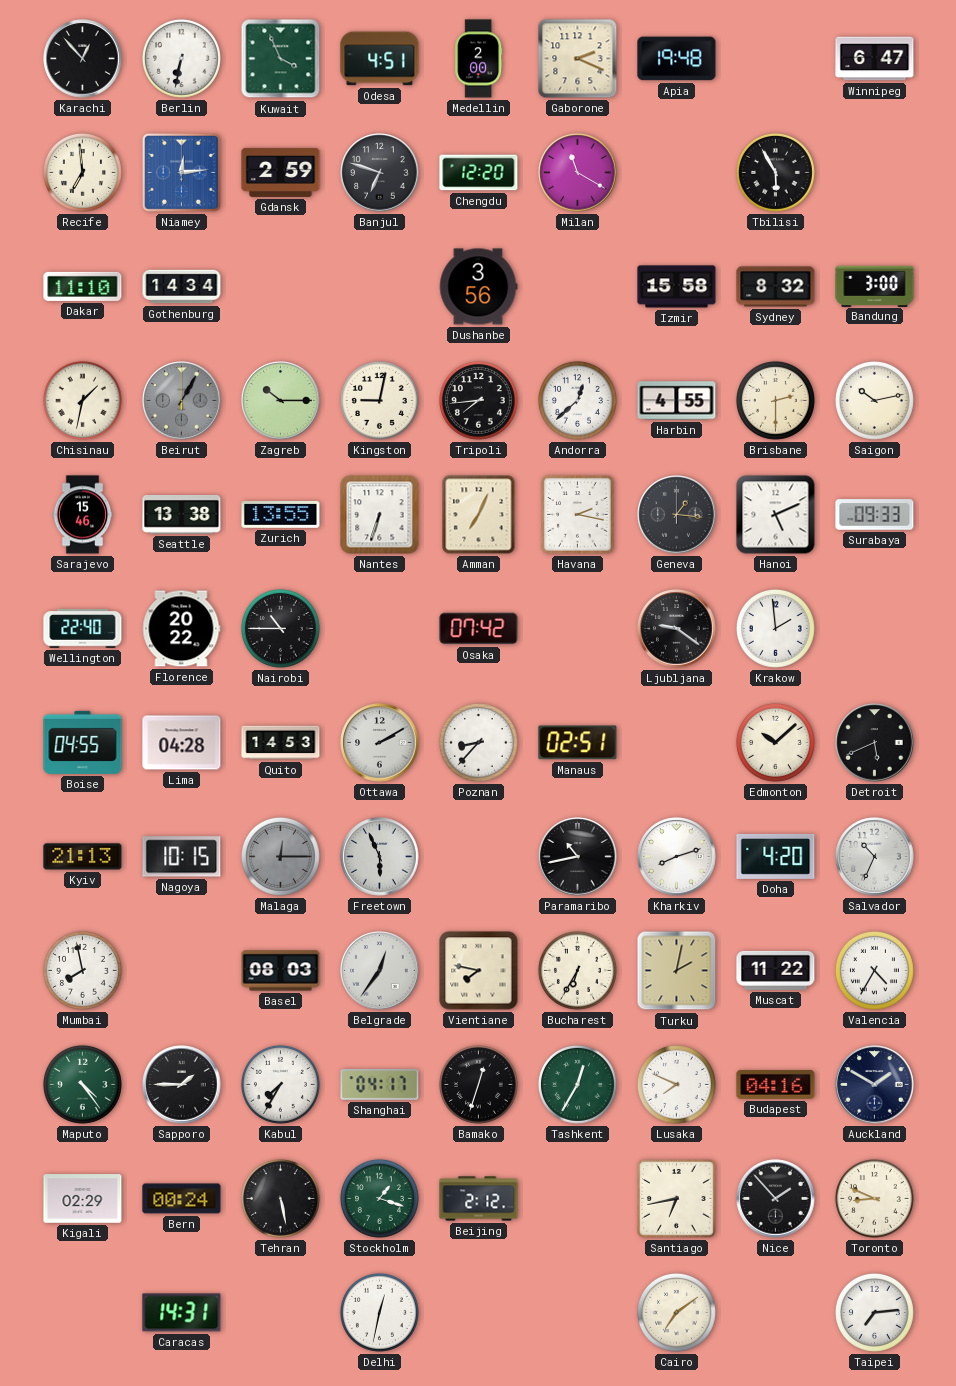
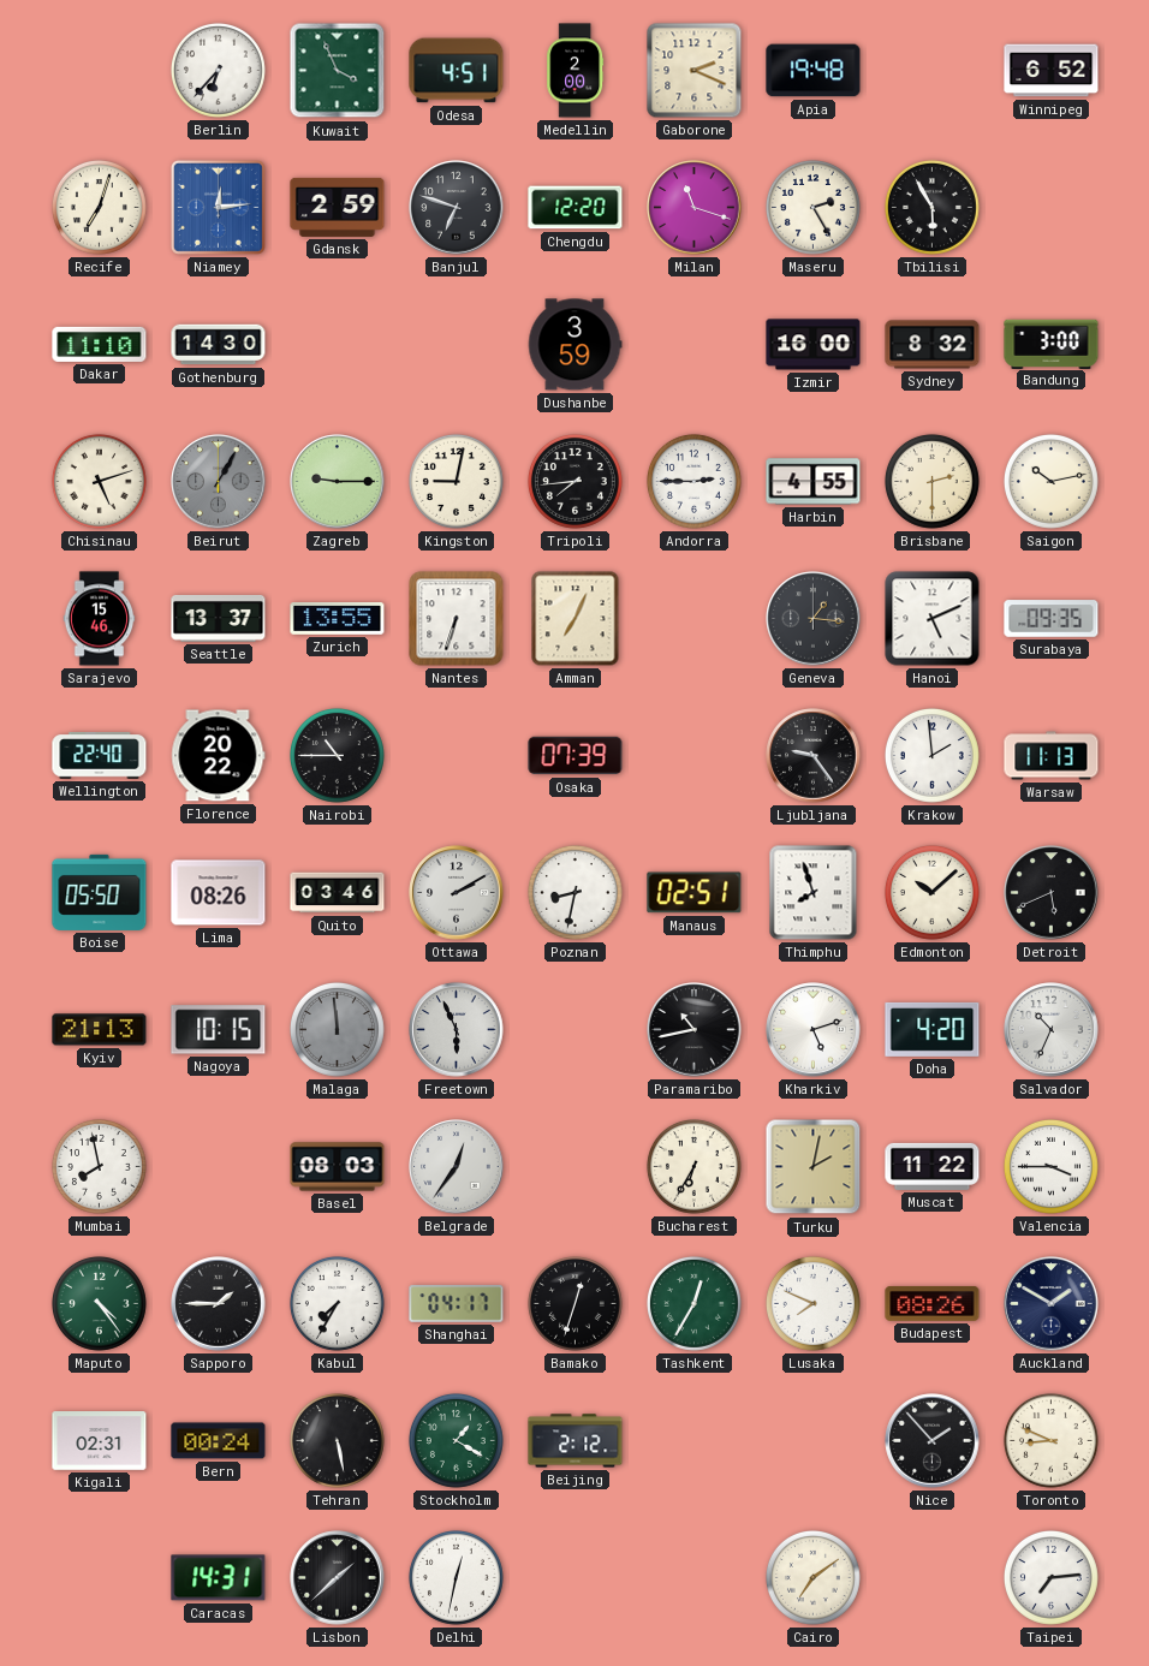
Karachi: 12:53 -> none (83, 59)
Berlin: 6:32 -> 6:37 (218, 70)
Winnipeg: 6:47 -> 6:52 (1052, 71)
Recife: 6:59 -> 7:03 (99, 207)
Milan: 11:20 -> 11:18 (695, 208)
Maseru: none -> 2:25 (812, 207)
Gothenburg: 14:34 -> 14:30 (219, 345)
Dushanbe: 3:56 -> 3:59 (574, 345)
Izmir: 15:58 -> 16:00 (814, 345)
Chisinau: 1:32 -> 5:12 (99, 481)
Zagreb: 10:15 -> 9:15 (338, 482)
Andorra: 12:38 -> 2:45 (693, 481)
Seattle: 13:38 -> 13:37 (219, 619)
Havana: 2:17 -> none (578, 515)
Surabaya: 09:33 -> 09:35 (1052, 619)
Osaka: 07:42 -> 07:39 (576, 756)
Ljubljana: 9:21 -> 9:24 (814, 756)
Warsaw: none -> 11:13 (1052, 756)
Boise: 04:55 -> 05:50 (100, 892)
Lima: 04:28 -> 08:26 (219, 893)
Quito: 14:53 -> 03:46 (338, 893)
Poznan: 8:37 -> 8:32 (574, 892)
Thimphu: none -> 7:57 (814, 893)
Malaga: 12:15 -> 11:59 (337, 1029)
Kharkiv: 8:12 -> 5:12 (814, 1030)
Vientiane: 7:47 -> none (479, 971)
Valencia: 4:35 -> 3:45 (1050, 1166)
Budapest: 04:16 -> 08:26 (933, 1303)
Kigali: 02:29 -> 02:31 (100, 1441)
Stockholm: 1:18 -> 1:20 (456, 1440)
Santiago: 6:43 -> none (677, 1199)
Lisbon: none -> 1:38 (338, 1578)
